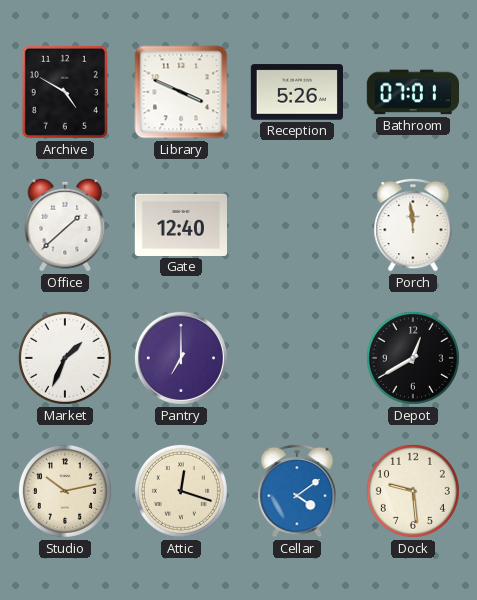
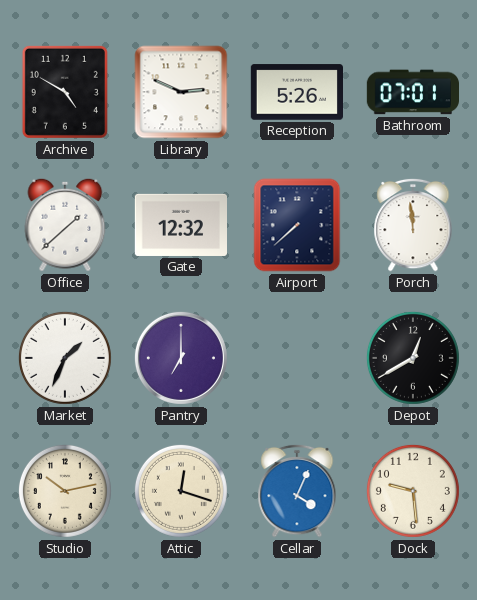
Library: 3:49 -> 2:49 (181, 92)
Gate: 12:40 -> 12:32 (180, 225)
Airport: none -> 7:38 (297, 225)
Cellar: 4:09 -> 4:04 (297, 491)
